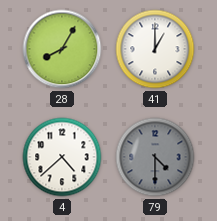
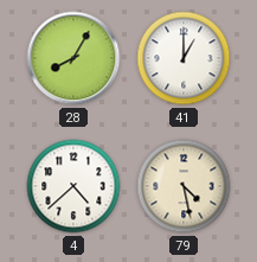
79: 4:30 -> 4:28 (184, 186)
79 dial: grey -> cream (184, 186)
